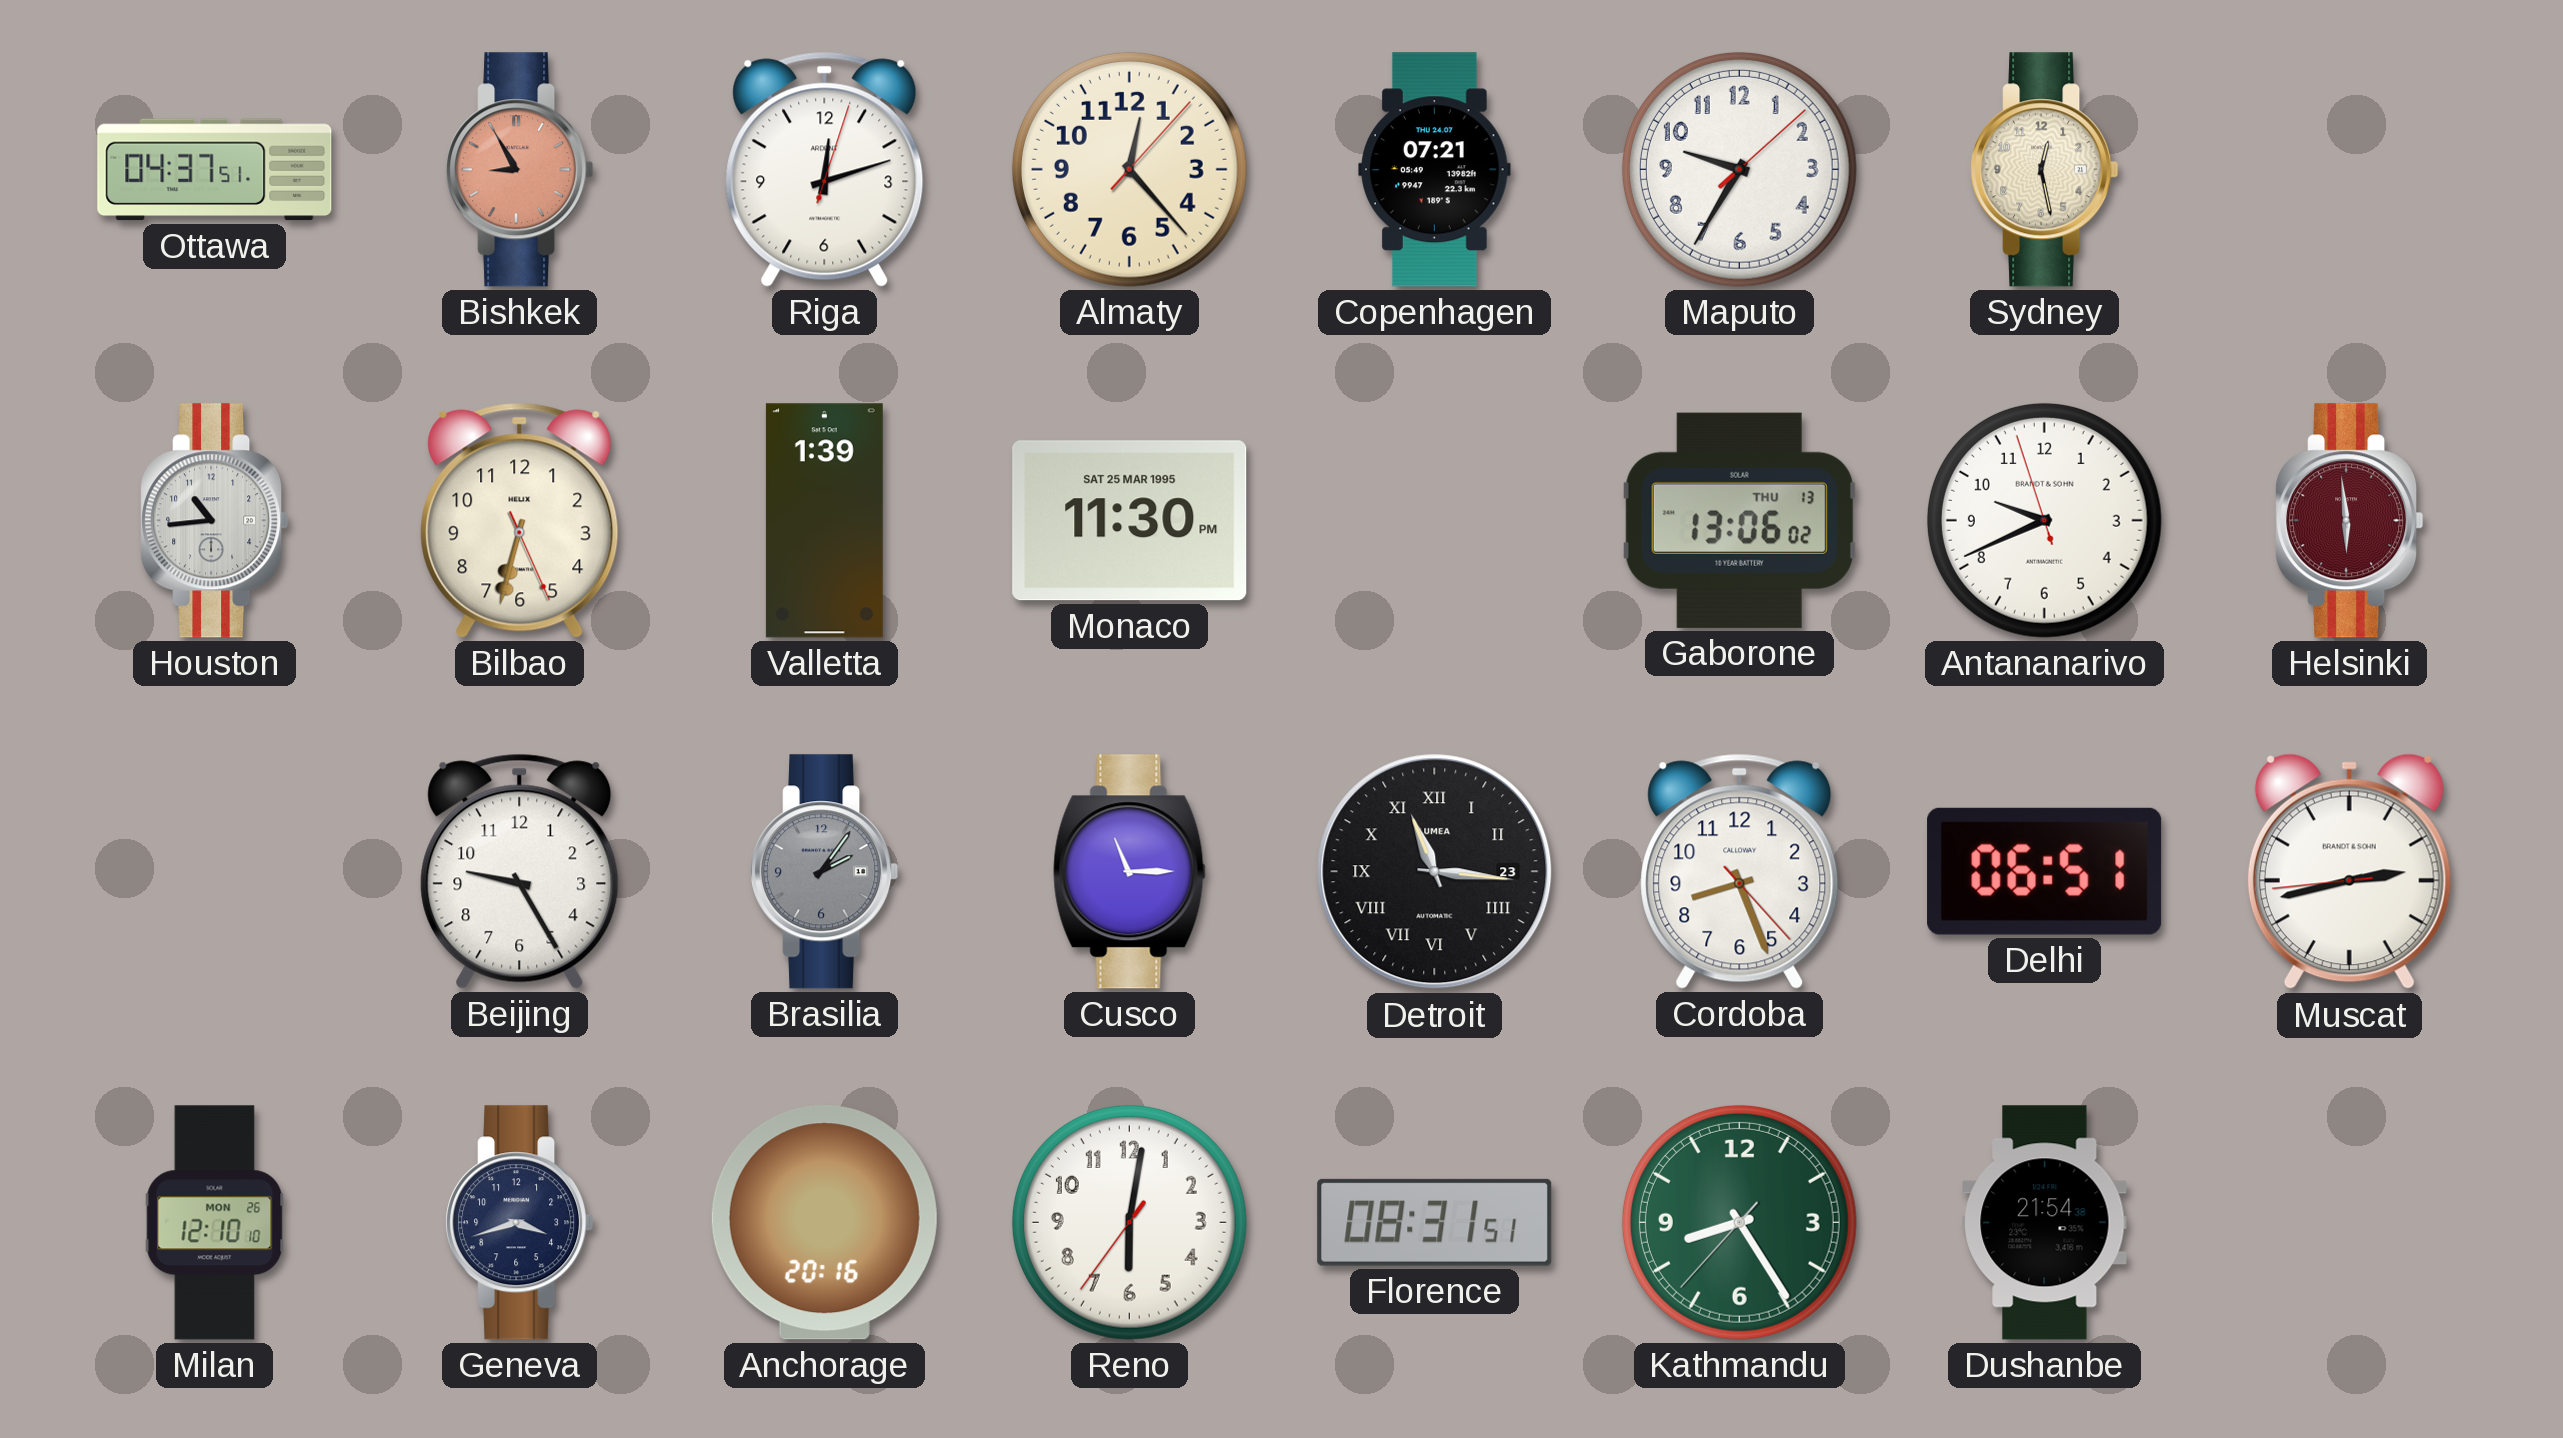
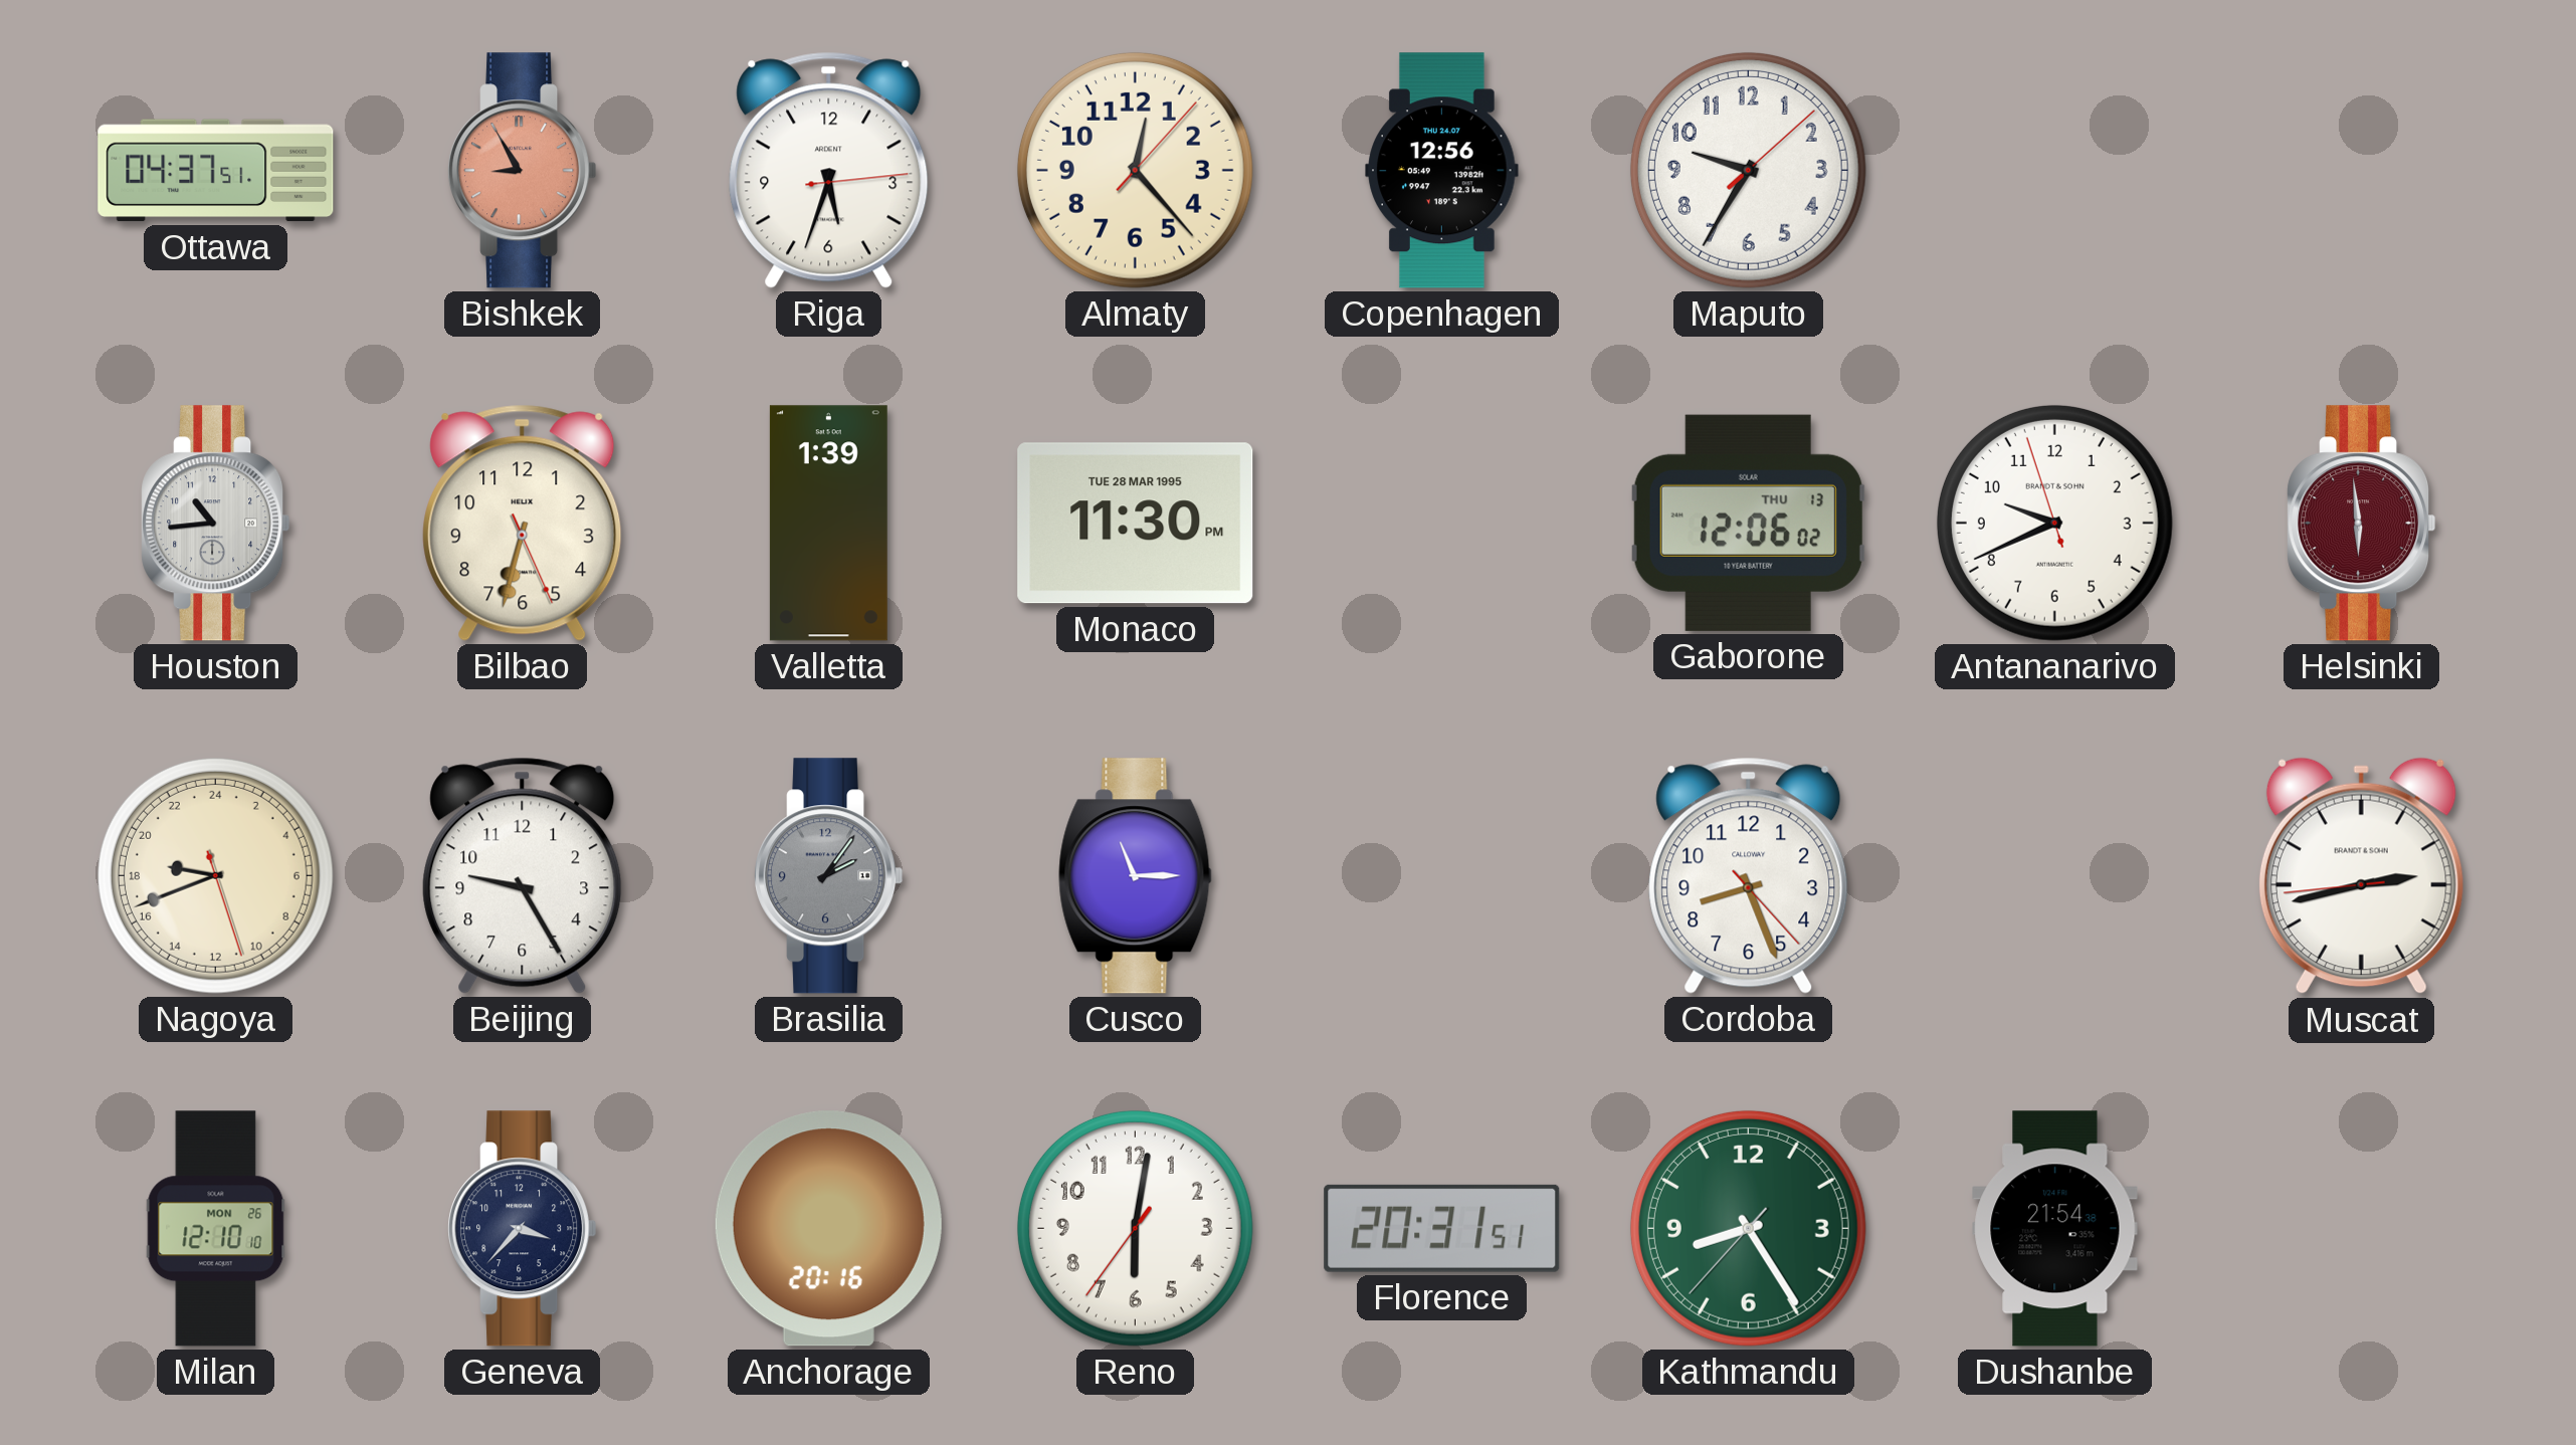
Riga: 12:12 -> 5:33 (829, 170)
Copenhagen: 07:21 -> 12:56 (1442, 171)
Sydney: 12:28 -> none (2045, 170)
Monaco date: SAT 25 MAR 1995 -> TUE 28 MAR 1995 (1136, 524)
Gaborone: 13:06 -> 12:06 (1748, 523)
Nagoya: none -> 18:41 (215, 875)
Detroit: 11:16 -> none (1435, 872)
Delhi: 06:51 -> none (2045, 871)
Geneva: 3:42 -> 3:37 (523, 1229)
Florence: 08:31 -> 20:31 (1442, 1228)
